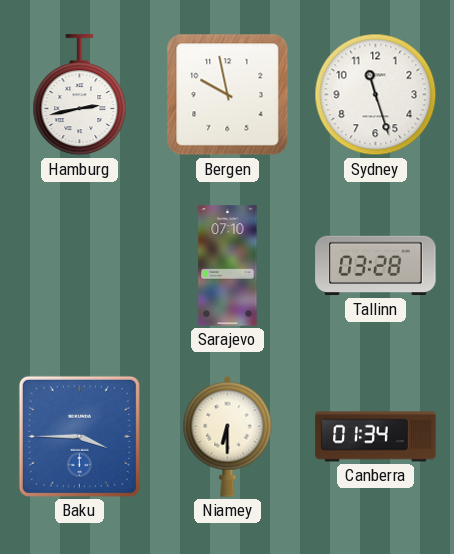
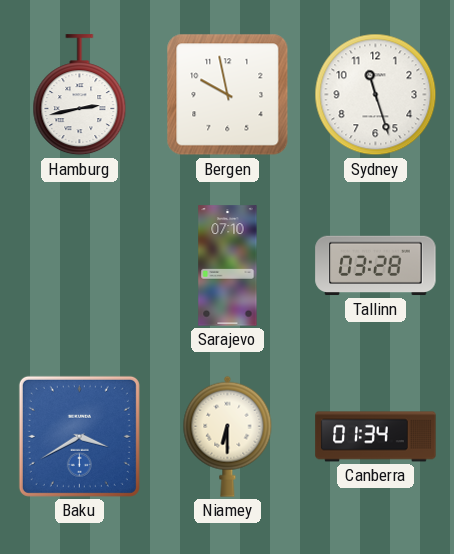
Baku: 3:45 -> 3:40 (79, 436)
